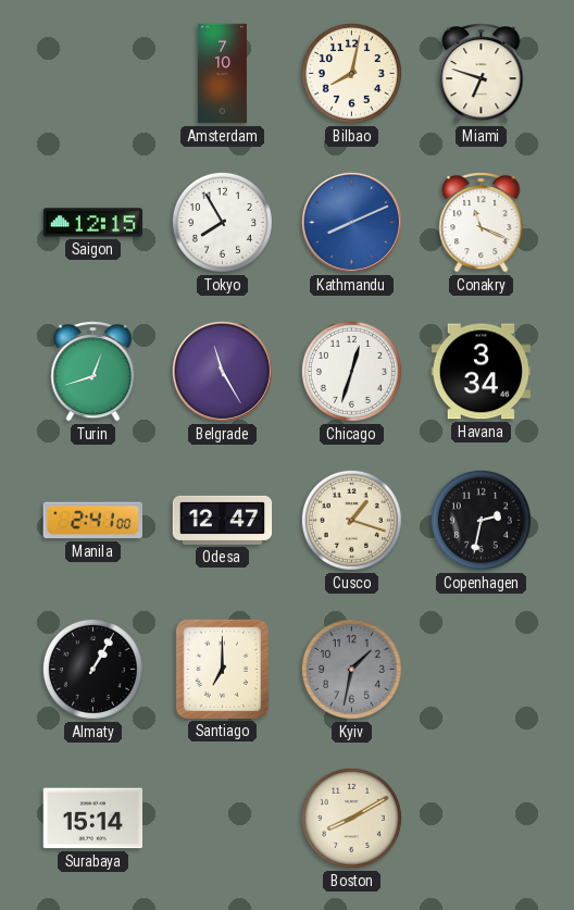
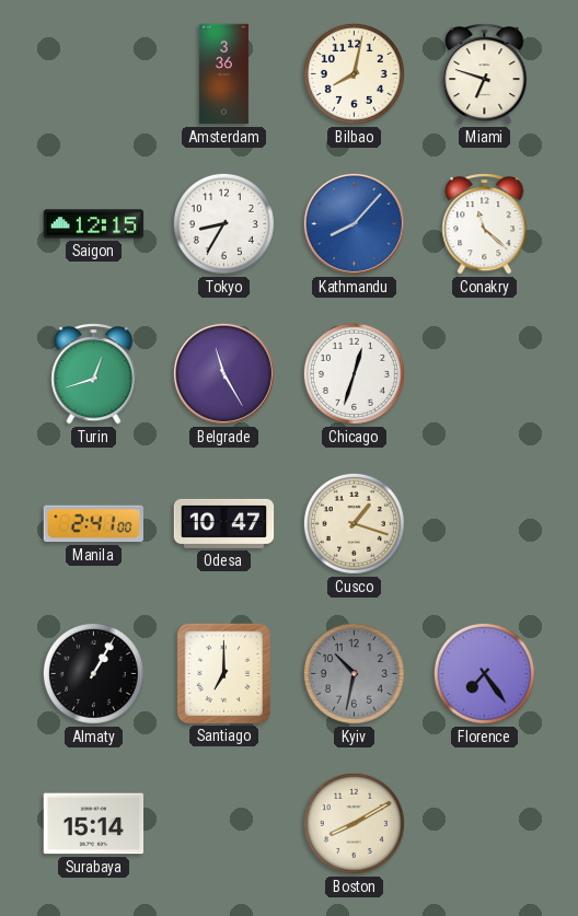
Amsterdam: 7:10 -> 3:36 (223, 74)
Tokyo: 7:55 -> 8:35 (223, 223)
Kathmandu: 8:11 -> 8:07 (354, 223)
Conakry: 11:19 -> 11:22 (485, 224)
Havana: 3:34 -> none (482, 372)
Odesa: 12:47 -> 10:47 (224, 523)
Copenhagen: 2:32 -> none (481, 520)
Kyiv: 1:32 -> 10:32 (354, 673)
Florence: none -> 7:24 (484, 673)
